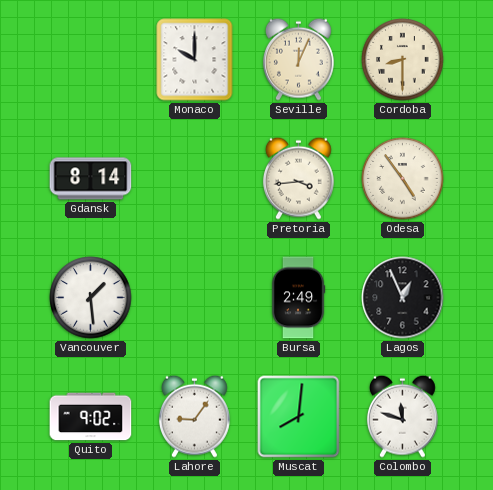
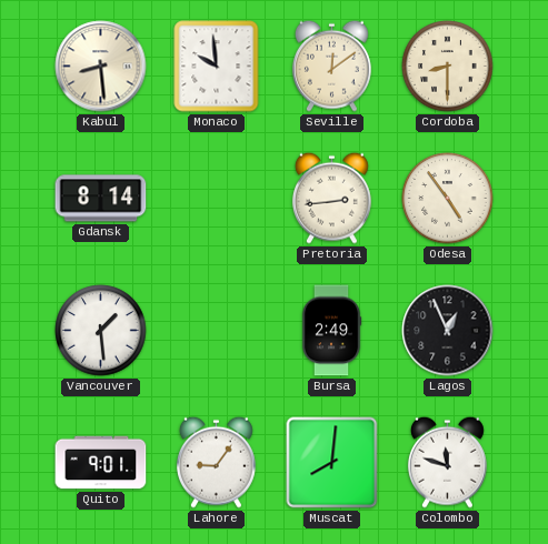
Kabul: none -> 8:29 (101, 67)
Monaco: 10:00 -> 9:59 (217, 67)
Seville: 12:04 -> 12:09 (331, 66)
Pretoria: 3:44 -> 2:44 (331, 198)
Quito: 9:02 -> 9:01 (101, 463)
